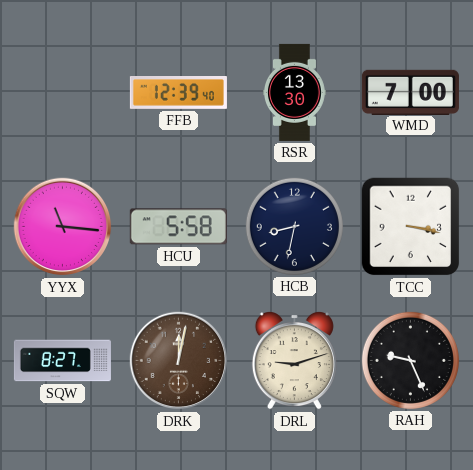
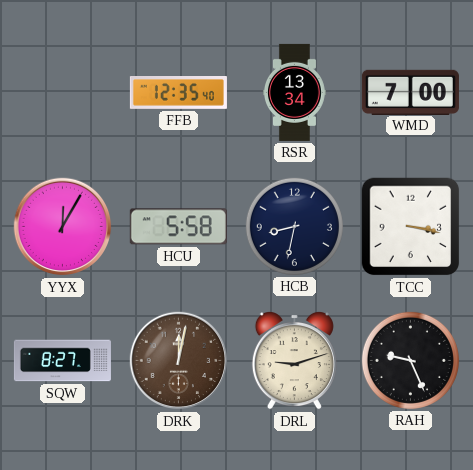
FFB: 12:39 -> 12:35 (178, 93)
RSR: 13:30 -> 13:34 (294, 92)
YYX: 11:16 -> 12:05 (63, 227)
